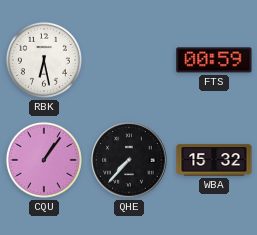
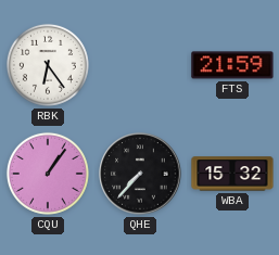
RBK: 6:28 -> 6:24 (48, 65)
FTS: 00:59 -> 21:59 (232, 65)
